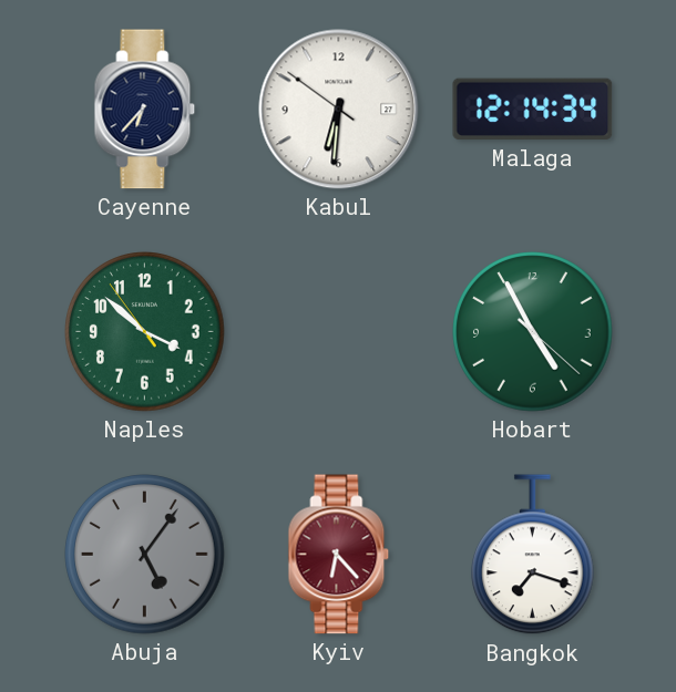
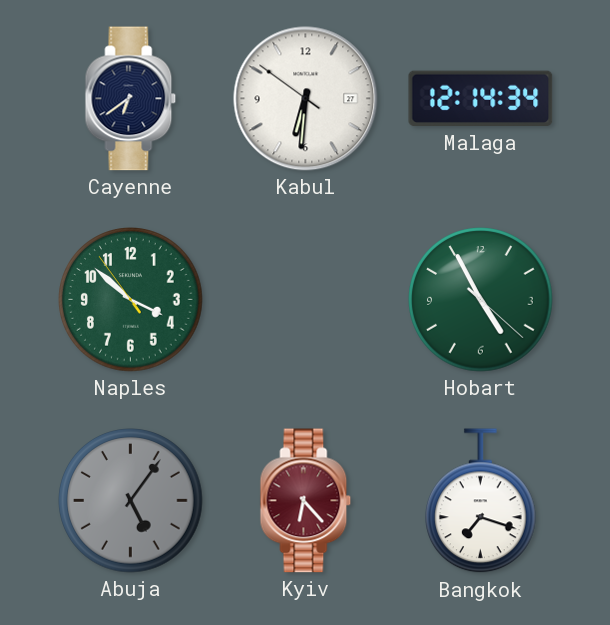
Cayenne: 6:37 -> 6:39 (131, 99)
